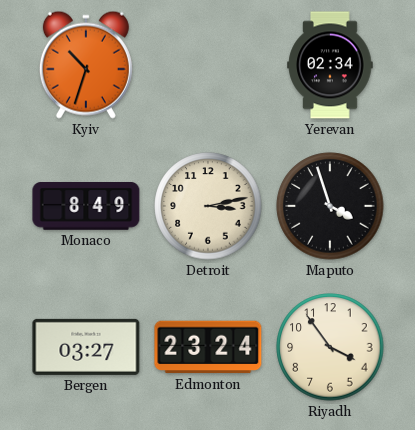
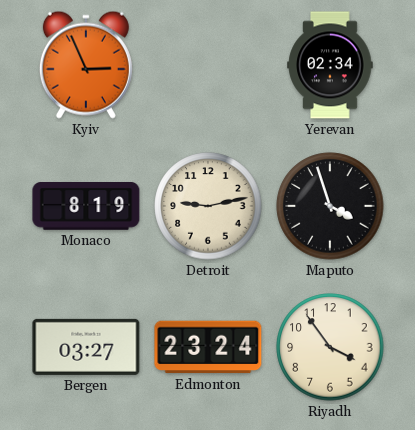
Kyiv: 10:33 -> 2:56 (86, 65)
Monaco: 8:49 -> 8:19 (86, 207)
Detroit: 3:13 -> 9:13 (208, 206)
